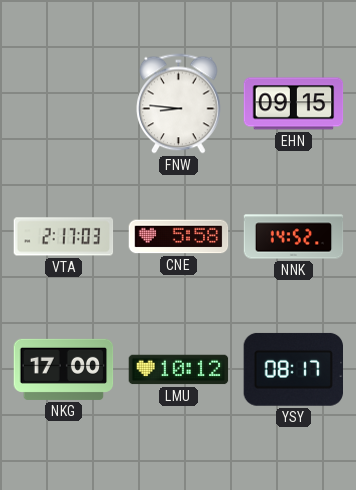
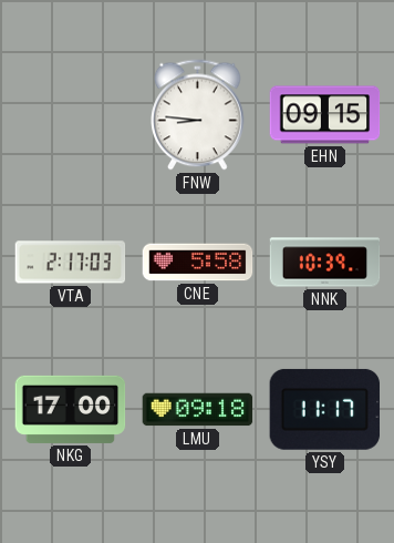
NNK: 14:52 -> 10:39 (325, 263)
LMU: 10:12 -> 09:18 (198, 410)
YSY: 08:17 -> 11:17 (324, 409)
